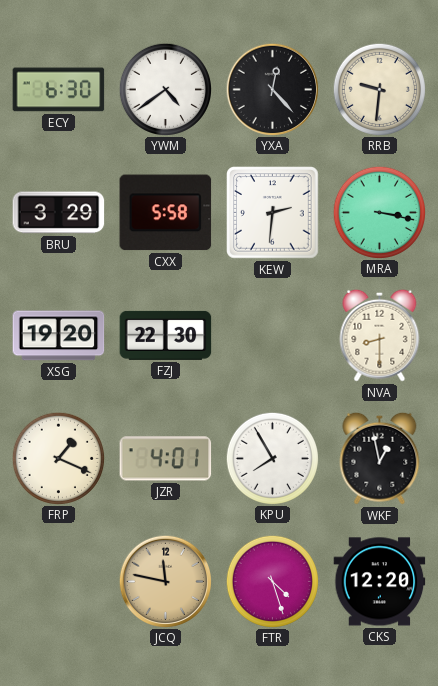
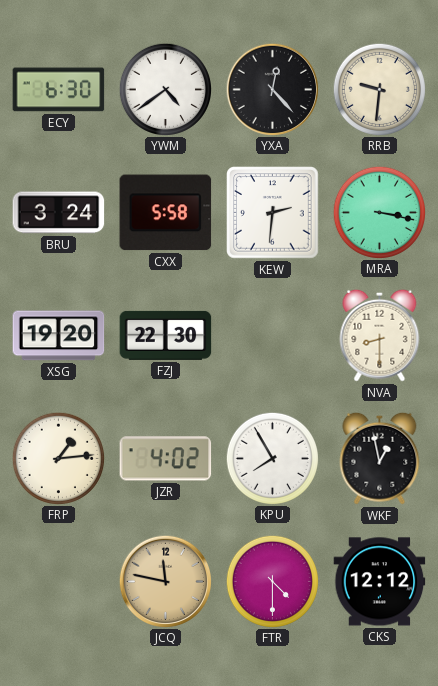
BRU: 3:29 -> 3:24 (59, 213)
FRP: 1:19 -> 1:14 (58, 458)
JZR: 4:01 -> 4:02 (166, 459)
FTR: 4:27 -> 4:30 (272, 581)
CKS: 12:20 -> 12:12 (380, 582)
